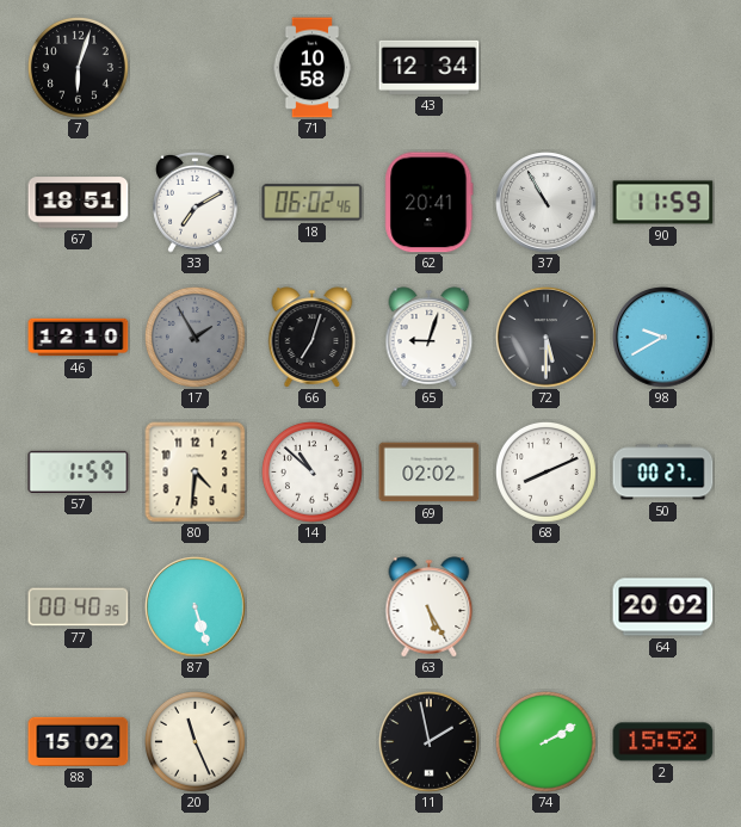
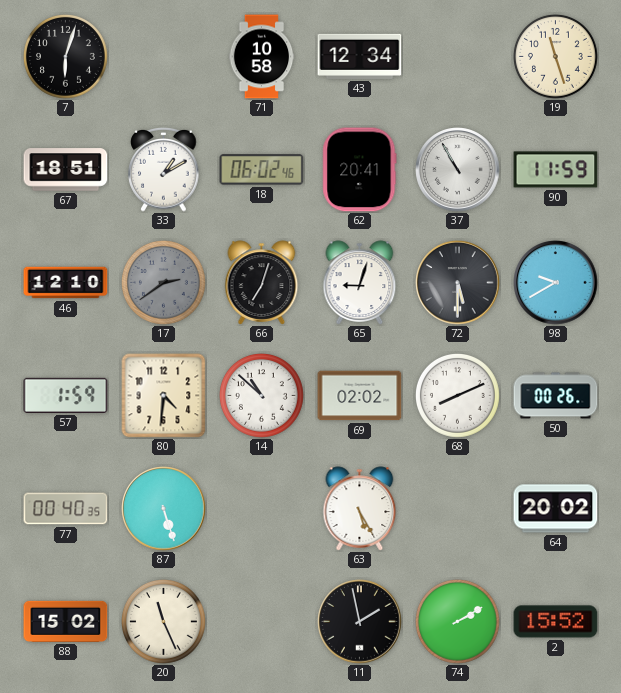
19: none -> 11:27 (556, 57)
33: 7:10 -> 1:10 (164, 170)
17: 1:55 -> 2:39 (164, 283)
50: 00:27 -> 00:26 (556, 396)
